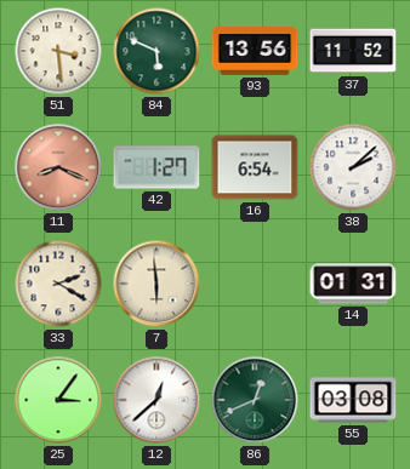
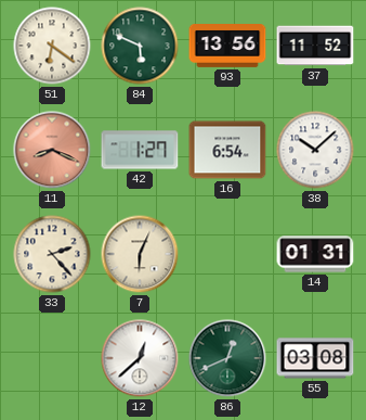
51: 3:29 -> 6:21 (52, 46)
38: 2:08 -> 10:08 (315, 150)
33: 2:20 -> 2:23 (52, 254)
7: 5:59 -> 6:04 (140, 254)
25: 3:06 -> none (58, 400)
